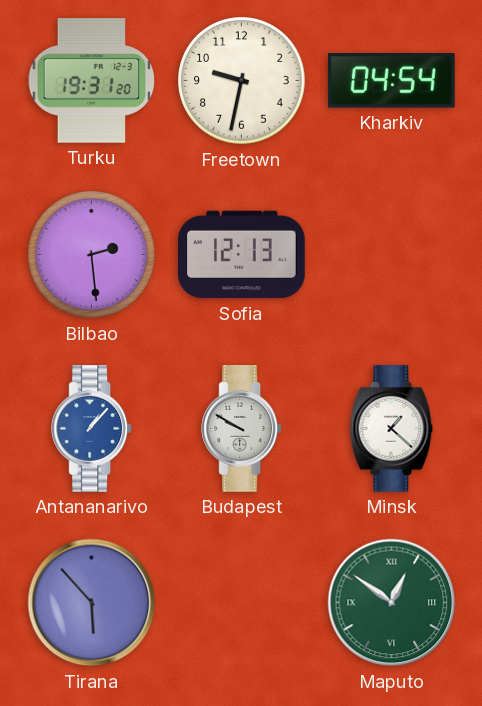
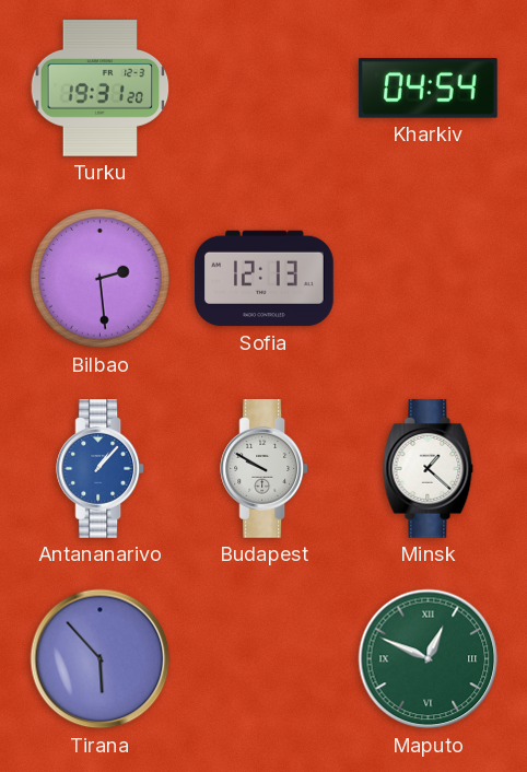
Freetown: 9:32 -> none (242, 81)
Maputo: 12:51 -> 12:49 (429, 659)
